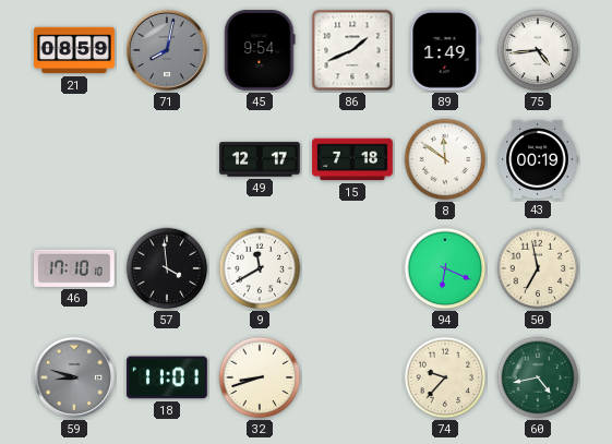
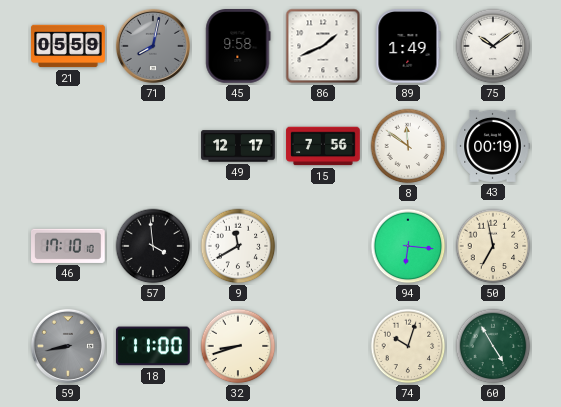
21: 08:59 -> 05:59 (68, 46)
45: 9:54 -> 9:58 (238, 47)
75: 4:44 -> 10:09 (493, 46)
15: 7:18 -> 7:56 (323, 146)
94: 6:19 -> 6:16 (408, 246)
59: 8:48 -> 8:43 (68, 346)
18: 11:01 -> 11:00 (153, 346)
74: 9:37 -> 10:03 (408, 346)
60: 4:43 -> 4:55 (493, 346)
